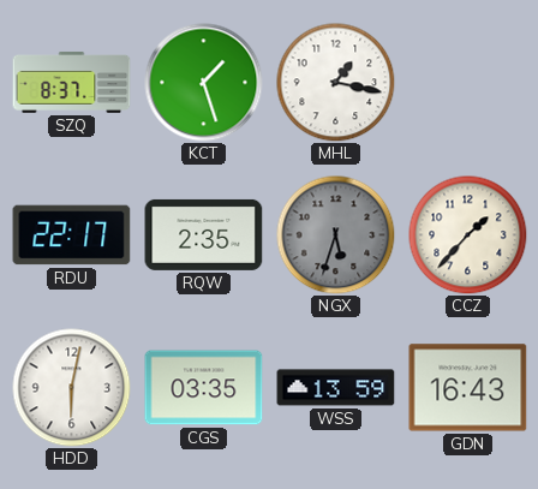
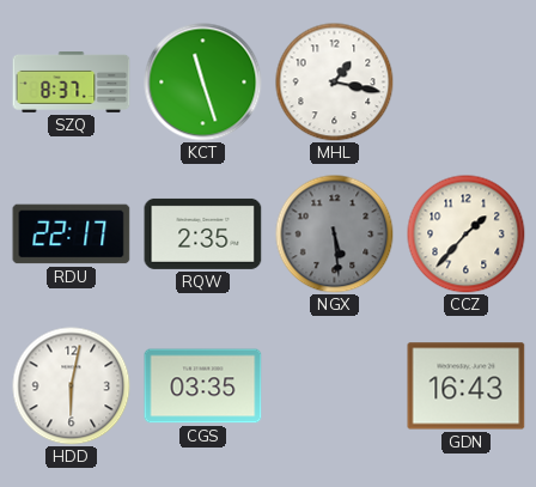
KCT: 1:27 -> 11:27 (203, 83)
NGX: 5:33 -> 5:29 (335, 235)
WSS: 13:59 -> none (336, 388)
